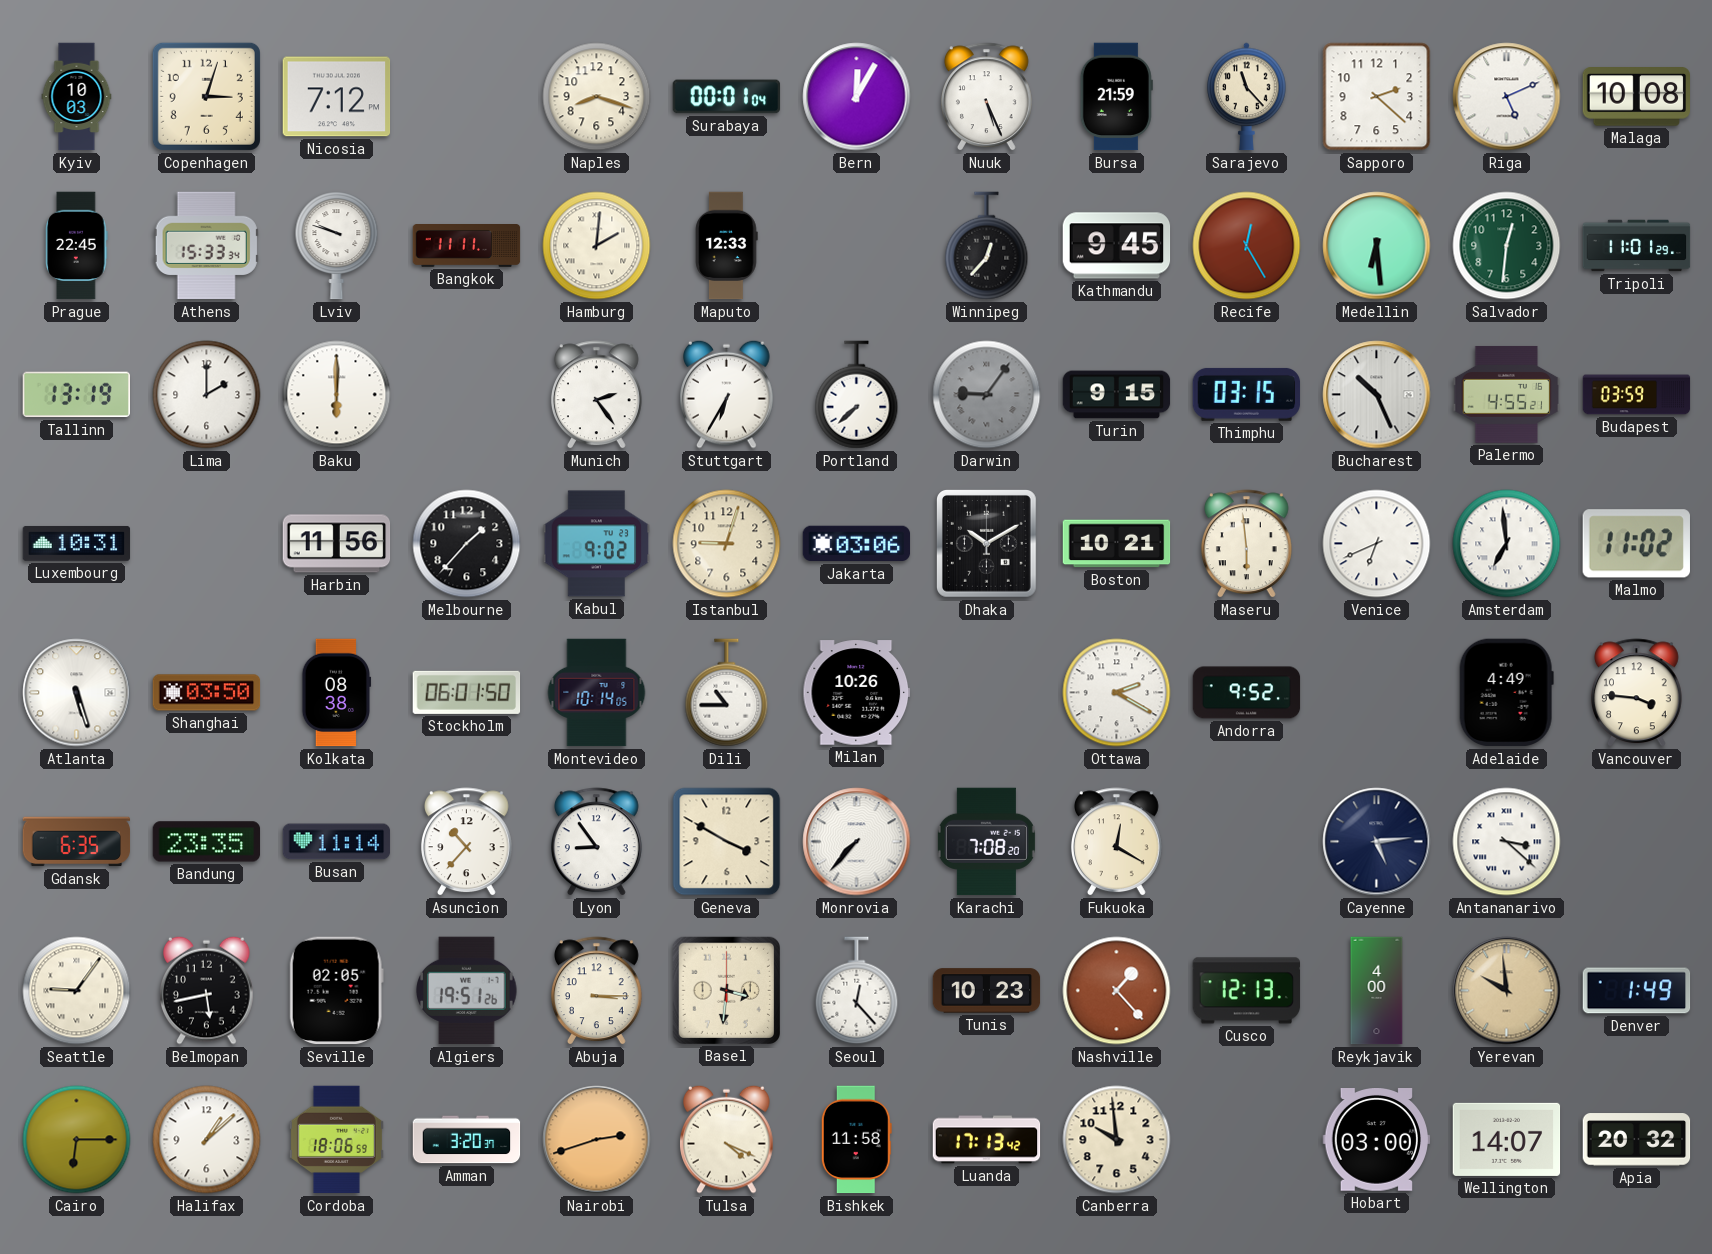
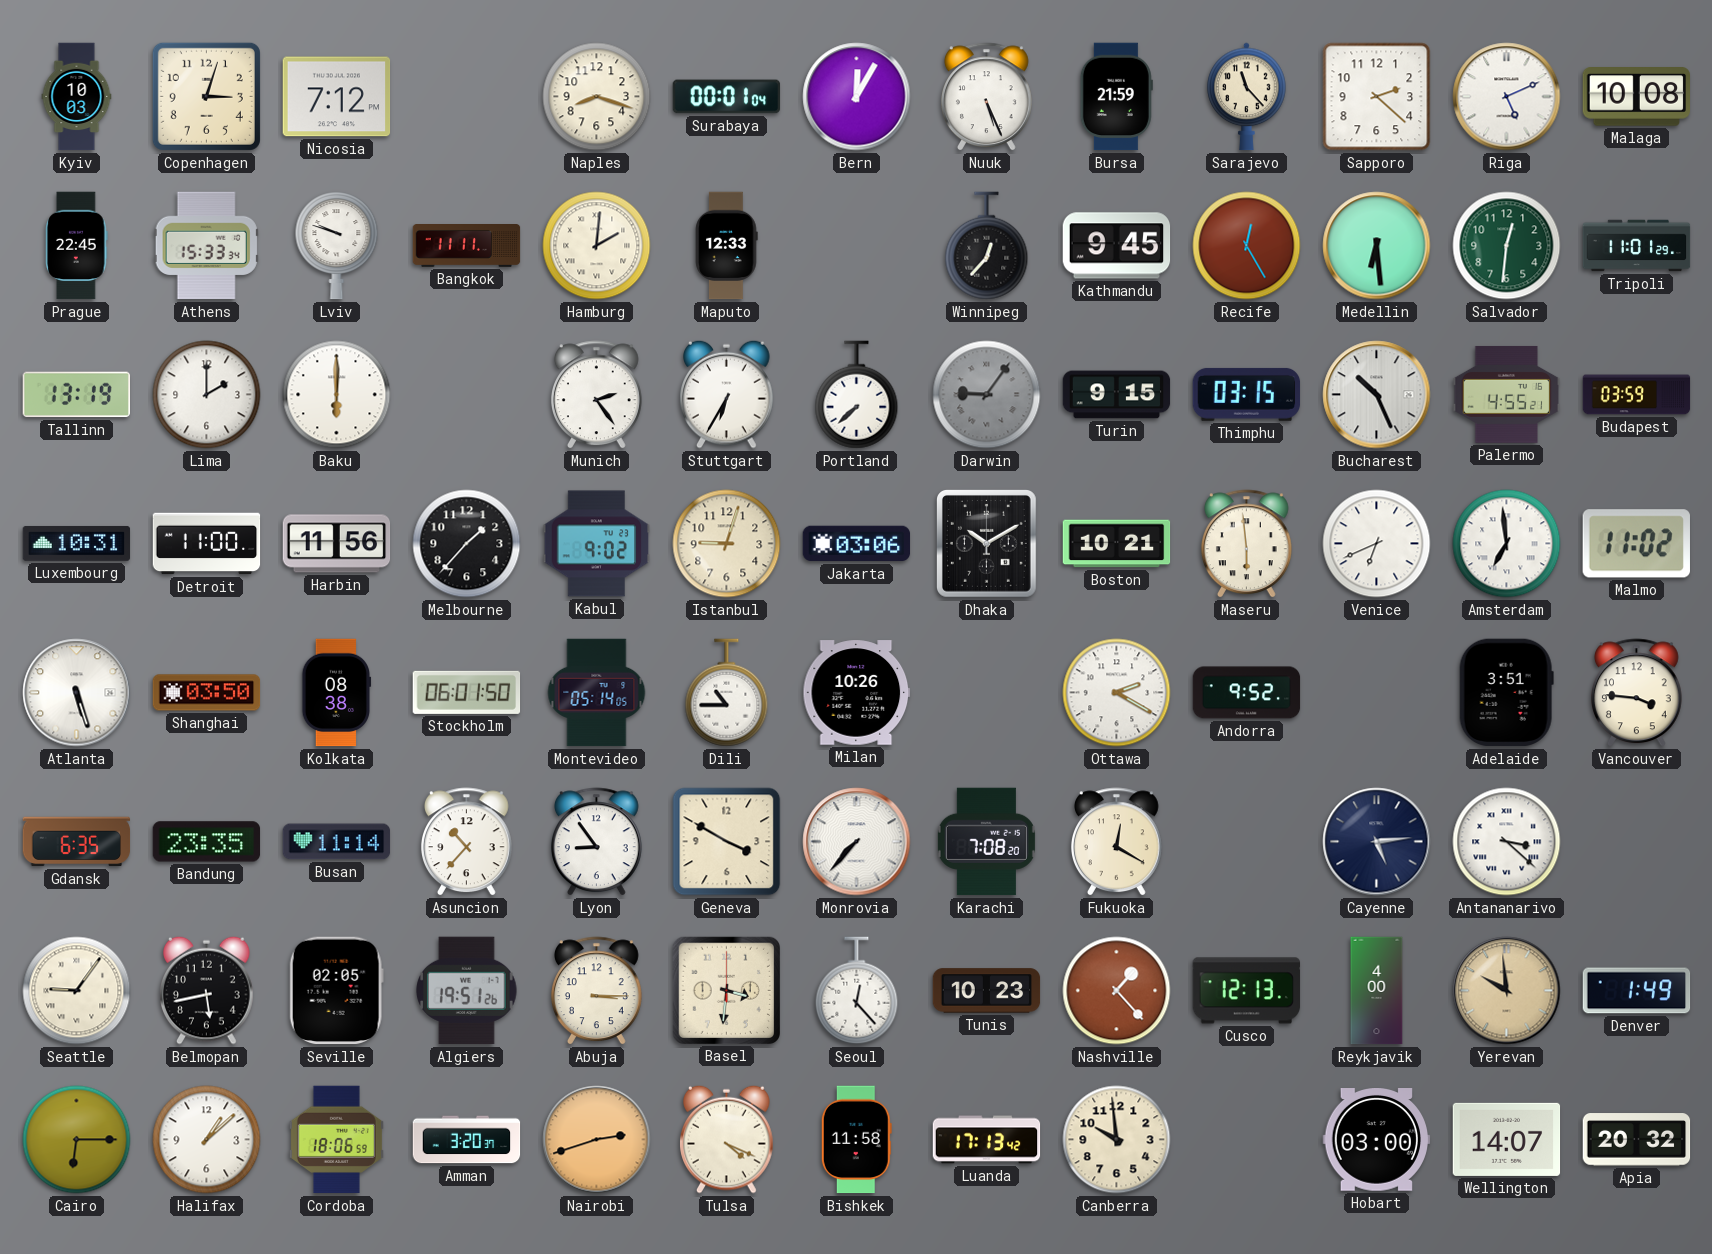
Detroit: none -> 11:00 (207, 544)
Montevideo: 10:14 -> 05:14 (597, 693)
Adelaide: 4:49 -> 3:51 (1506, 693)
